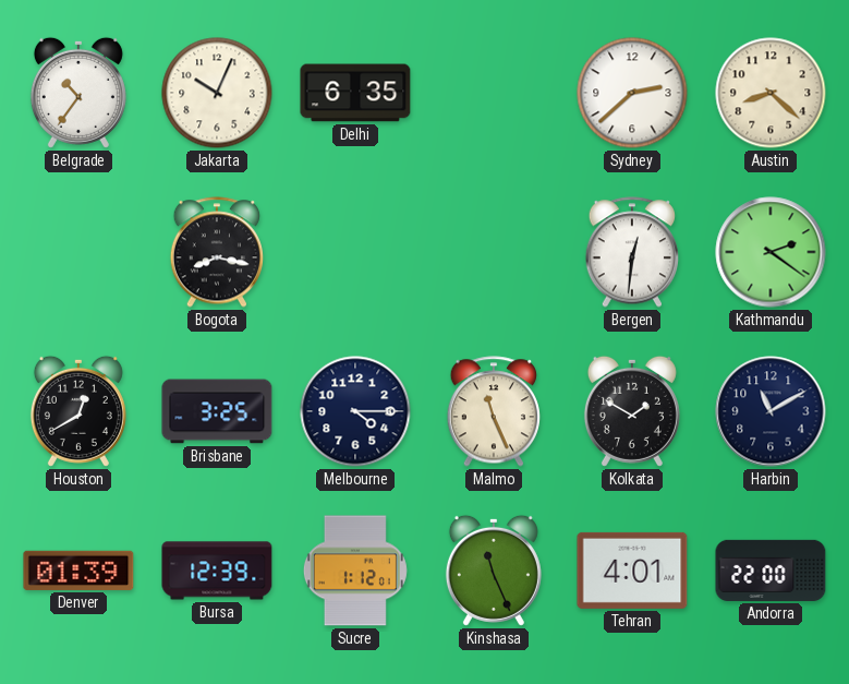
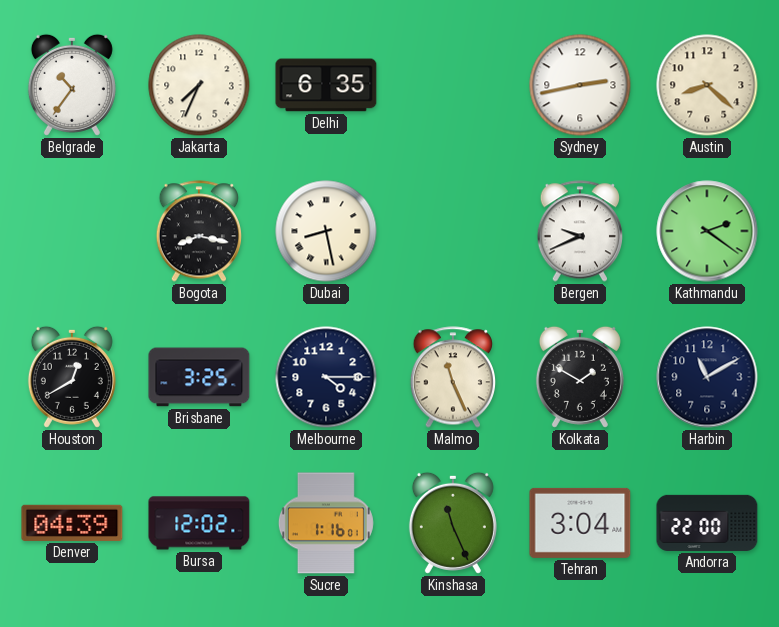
Jakarta: 10:04 -> 7:34 (199, 85)
Sydney: 2:38 -> 2:43 (580, 85)
Dubai: none -> 8:28 (326, 231)
Bergen: 12:31 -> 9:41 (579, 231)
Denver: 01:39 -> 04:39 (72, 523)
Bursa: 12:39 -> 12:02 (199, 523)
Sucre: 1:12 -> 1:16 (326, 523)
Tehran: 4:01 -> 3:04 (580, 523)
